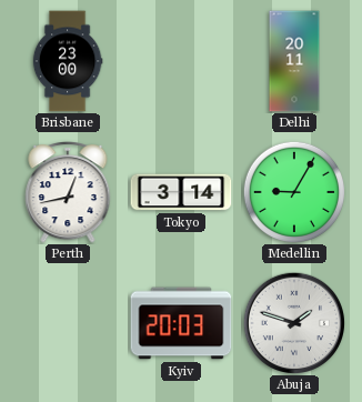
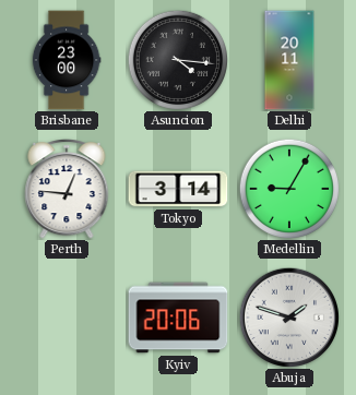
Asuncion: none -> 4:16 (177, 59)
Perth: 12:43 -> 12:46 (67, 190)
Kyiv: 20:03 -> 20:06 (178, 318)
